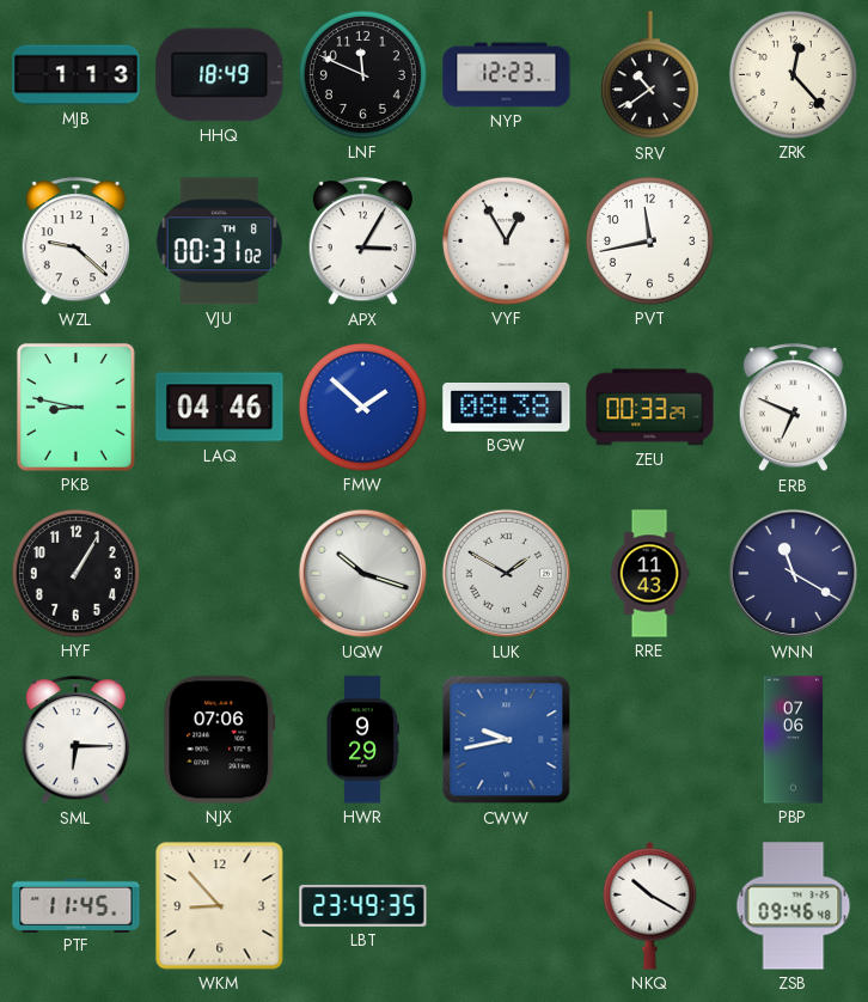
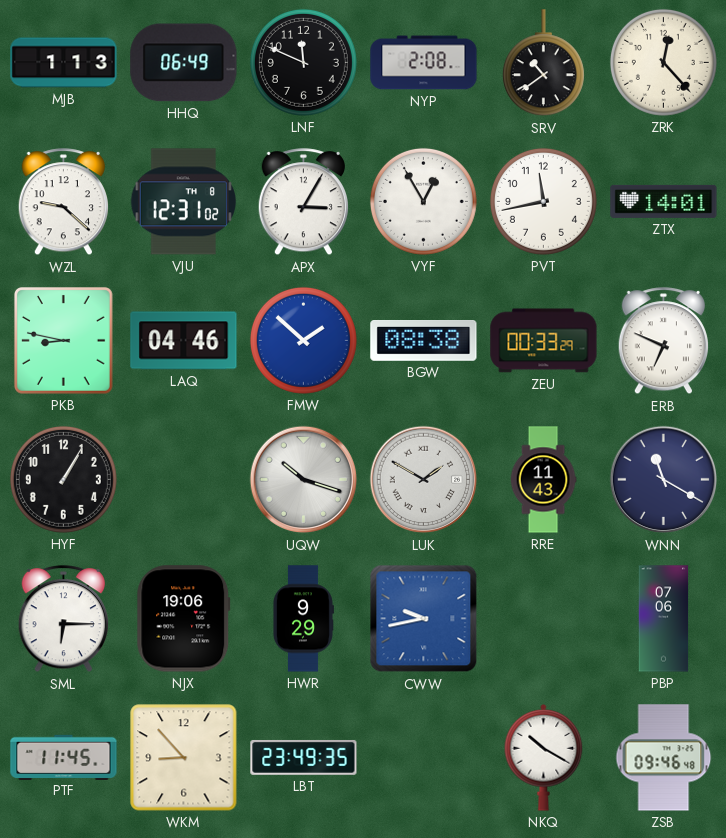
HHQ: 18:49 -> 06:49 (184, 63)
NYP: 12:23 -> 2:08 (424, 63)
VJU: 00:31 -> 12:31 (184, 202)
ZTX: none -> 14:01 (664, 201)
NJX: 07:06 -> 19:06 (184, 619)
